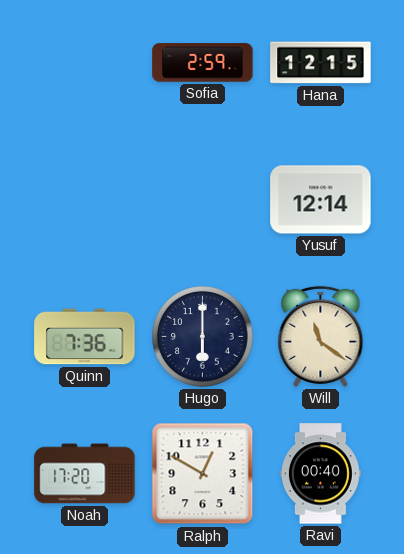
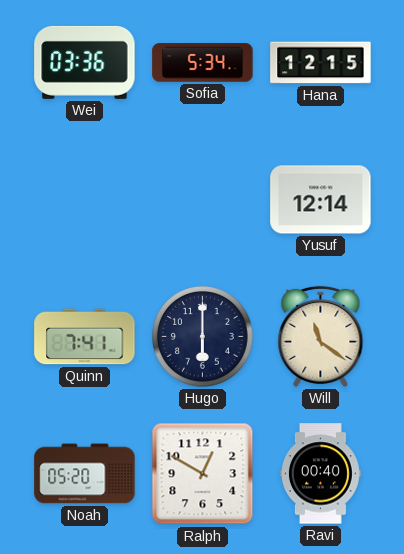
Wei: none -> 03:36 (85, 62)
Sofia: 2:59 -> 5:34 (203, 63)
Quinn: 7:36 -> 7:41 (85, 337)
Noah: 17:20 -> 05:20 (85, 474)
